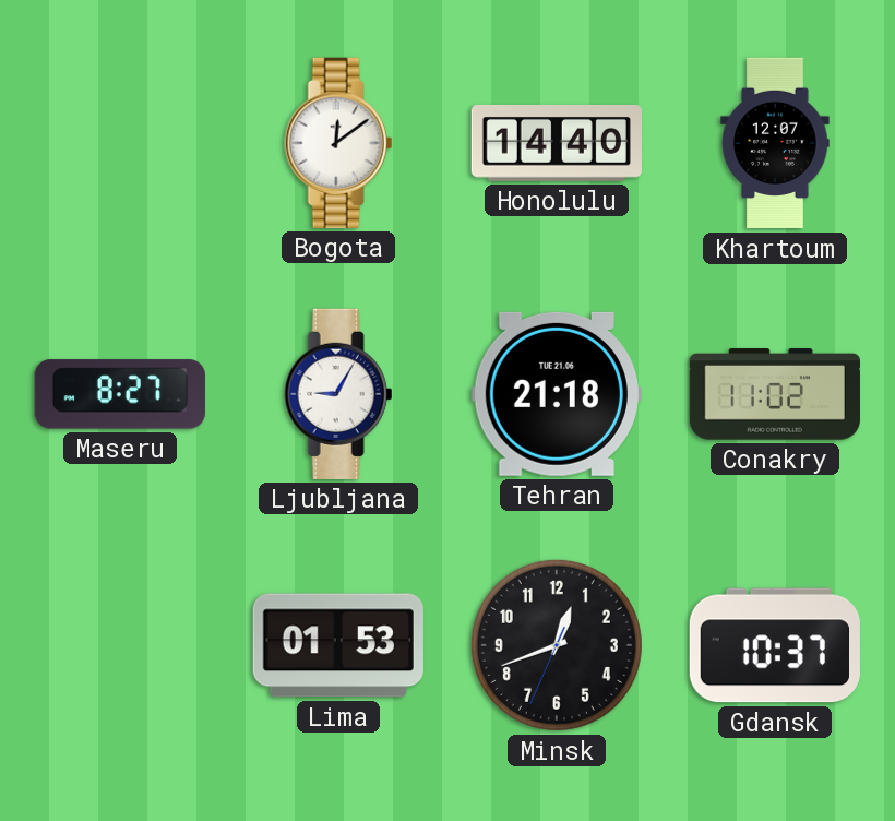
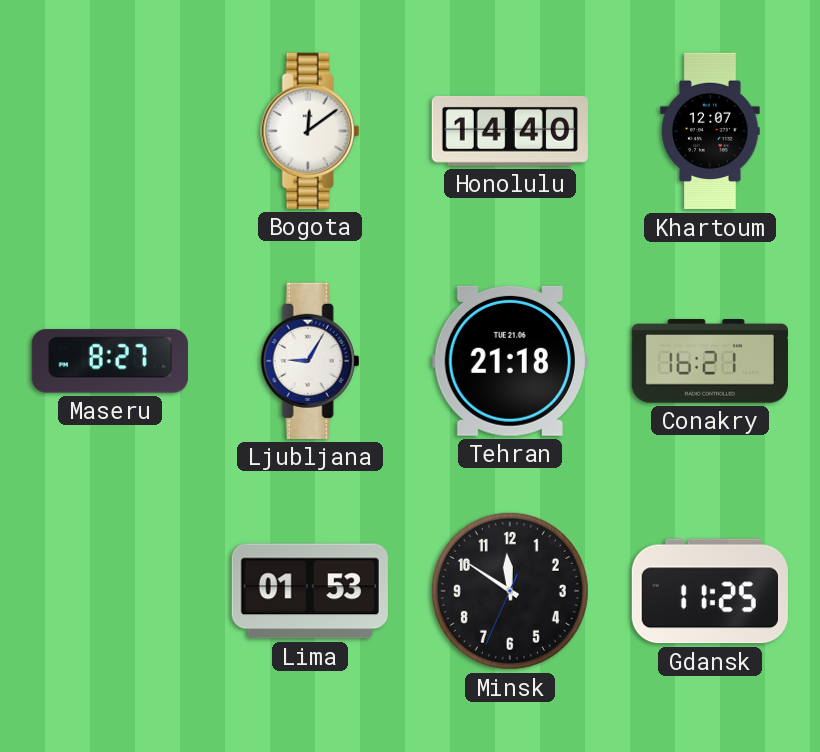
Conakry: 11:02 -> 16:21 (710, 361)
Minsk: 12:41 -> 11:50 (510, 591)
Gdansk: 10:37 -> 11:25 (710, 591)
